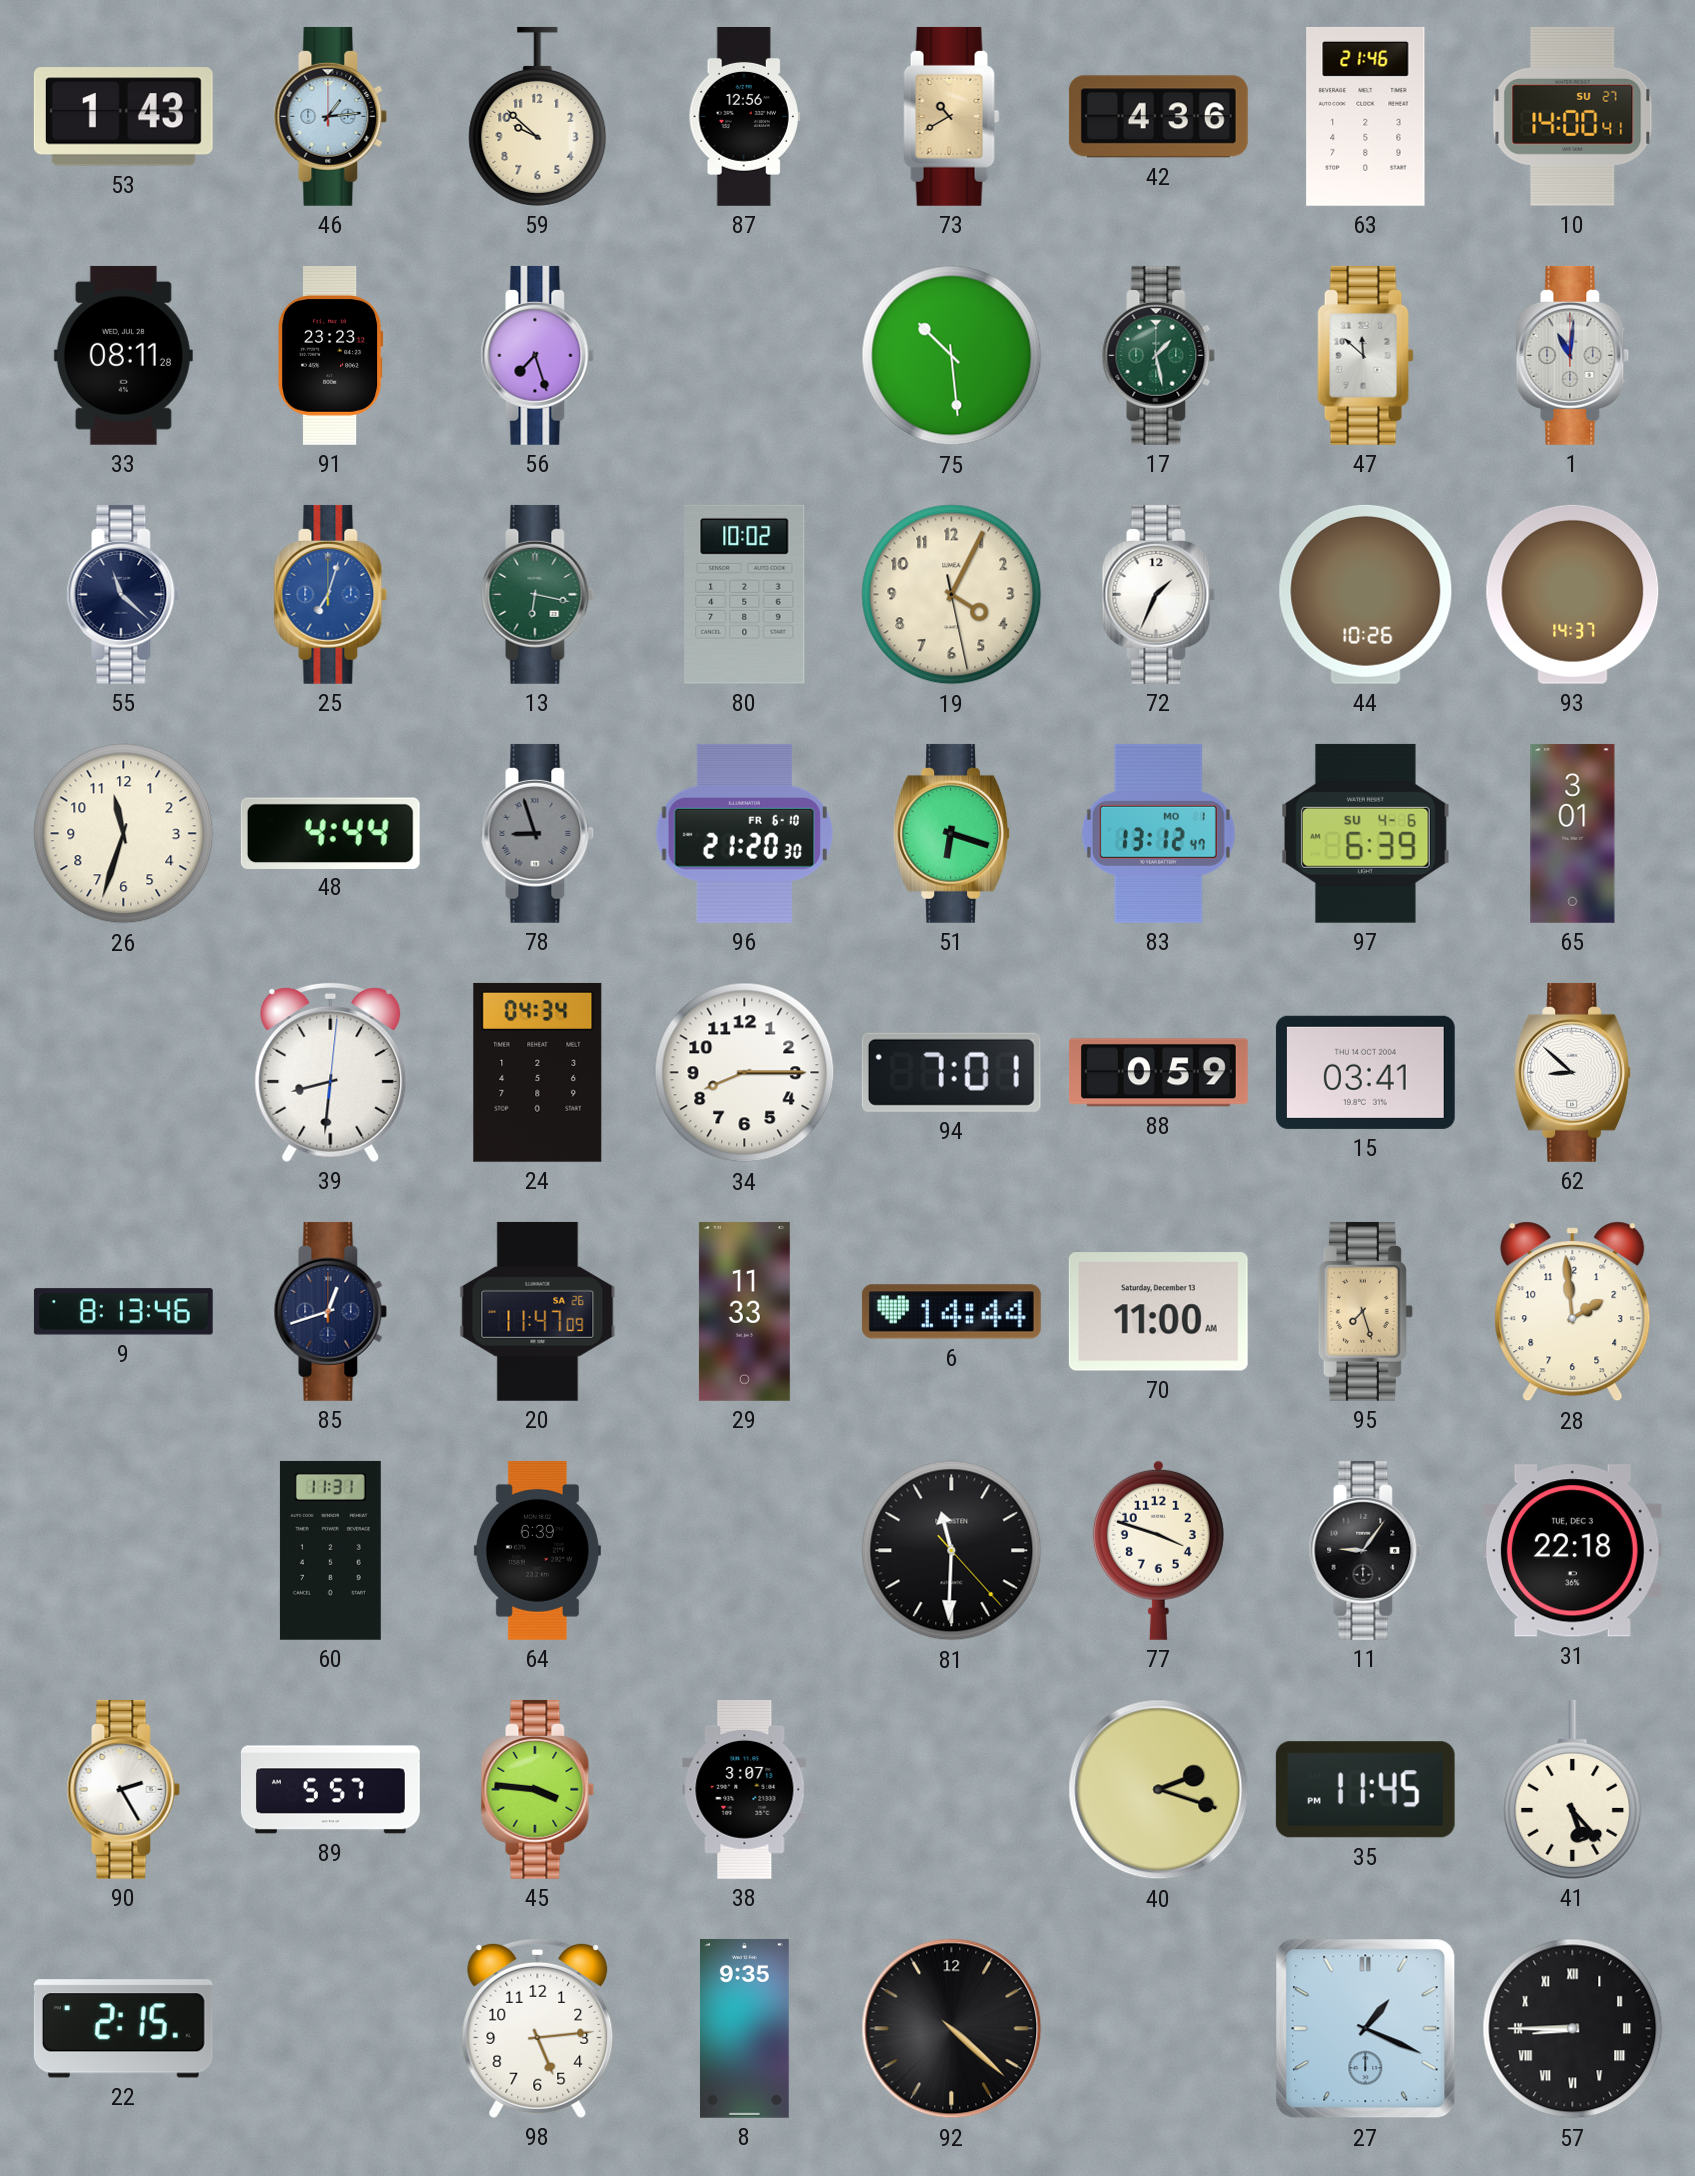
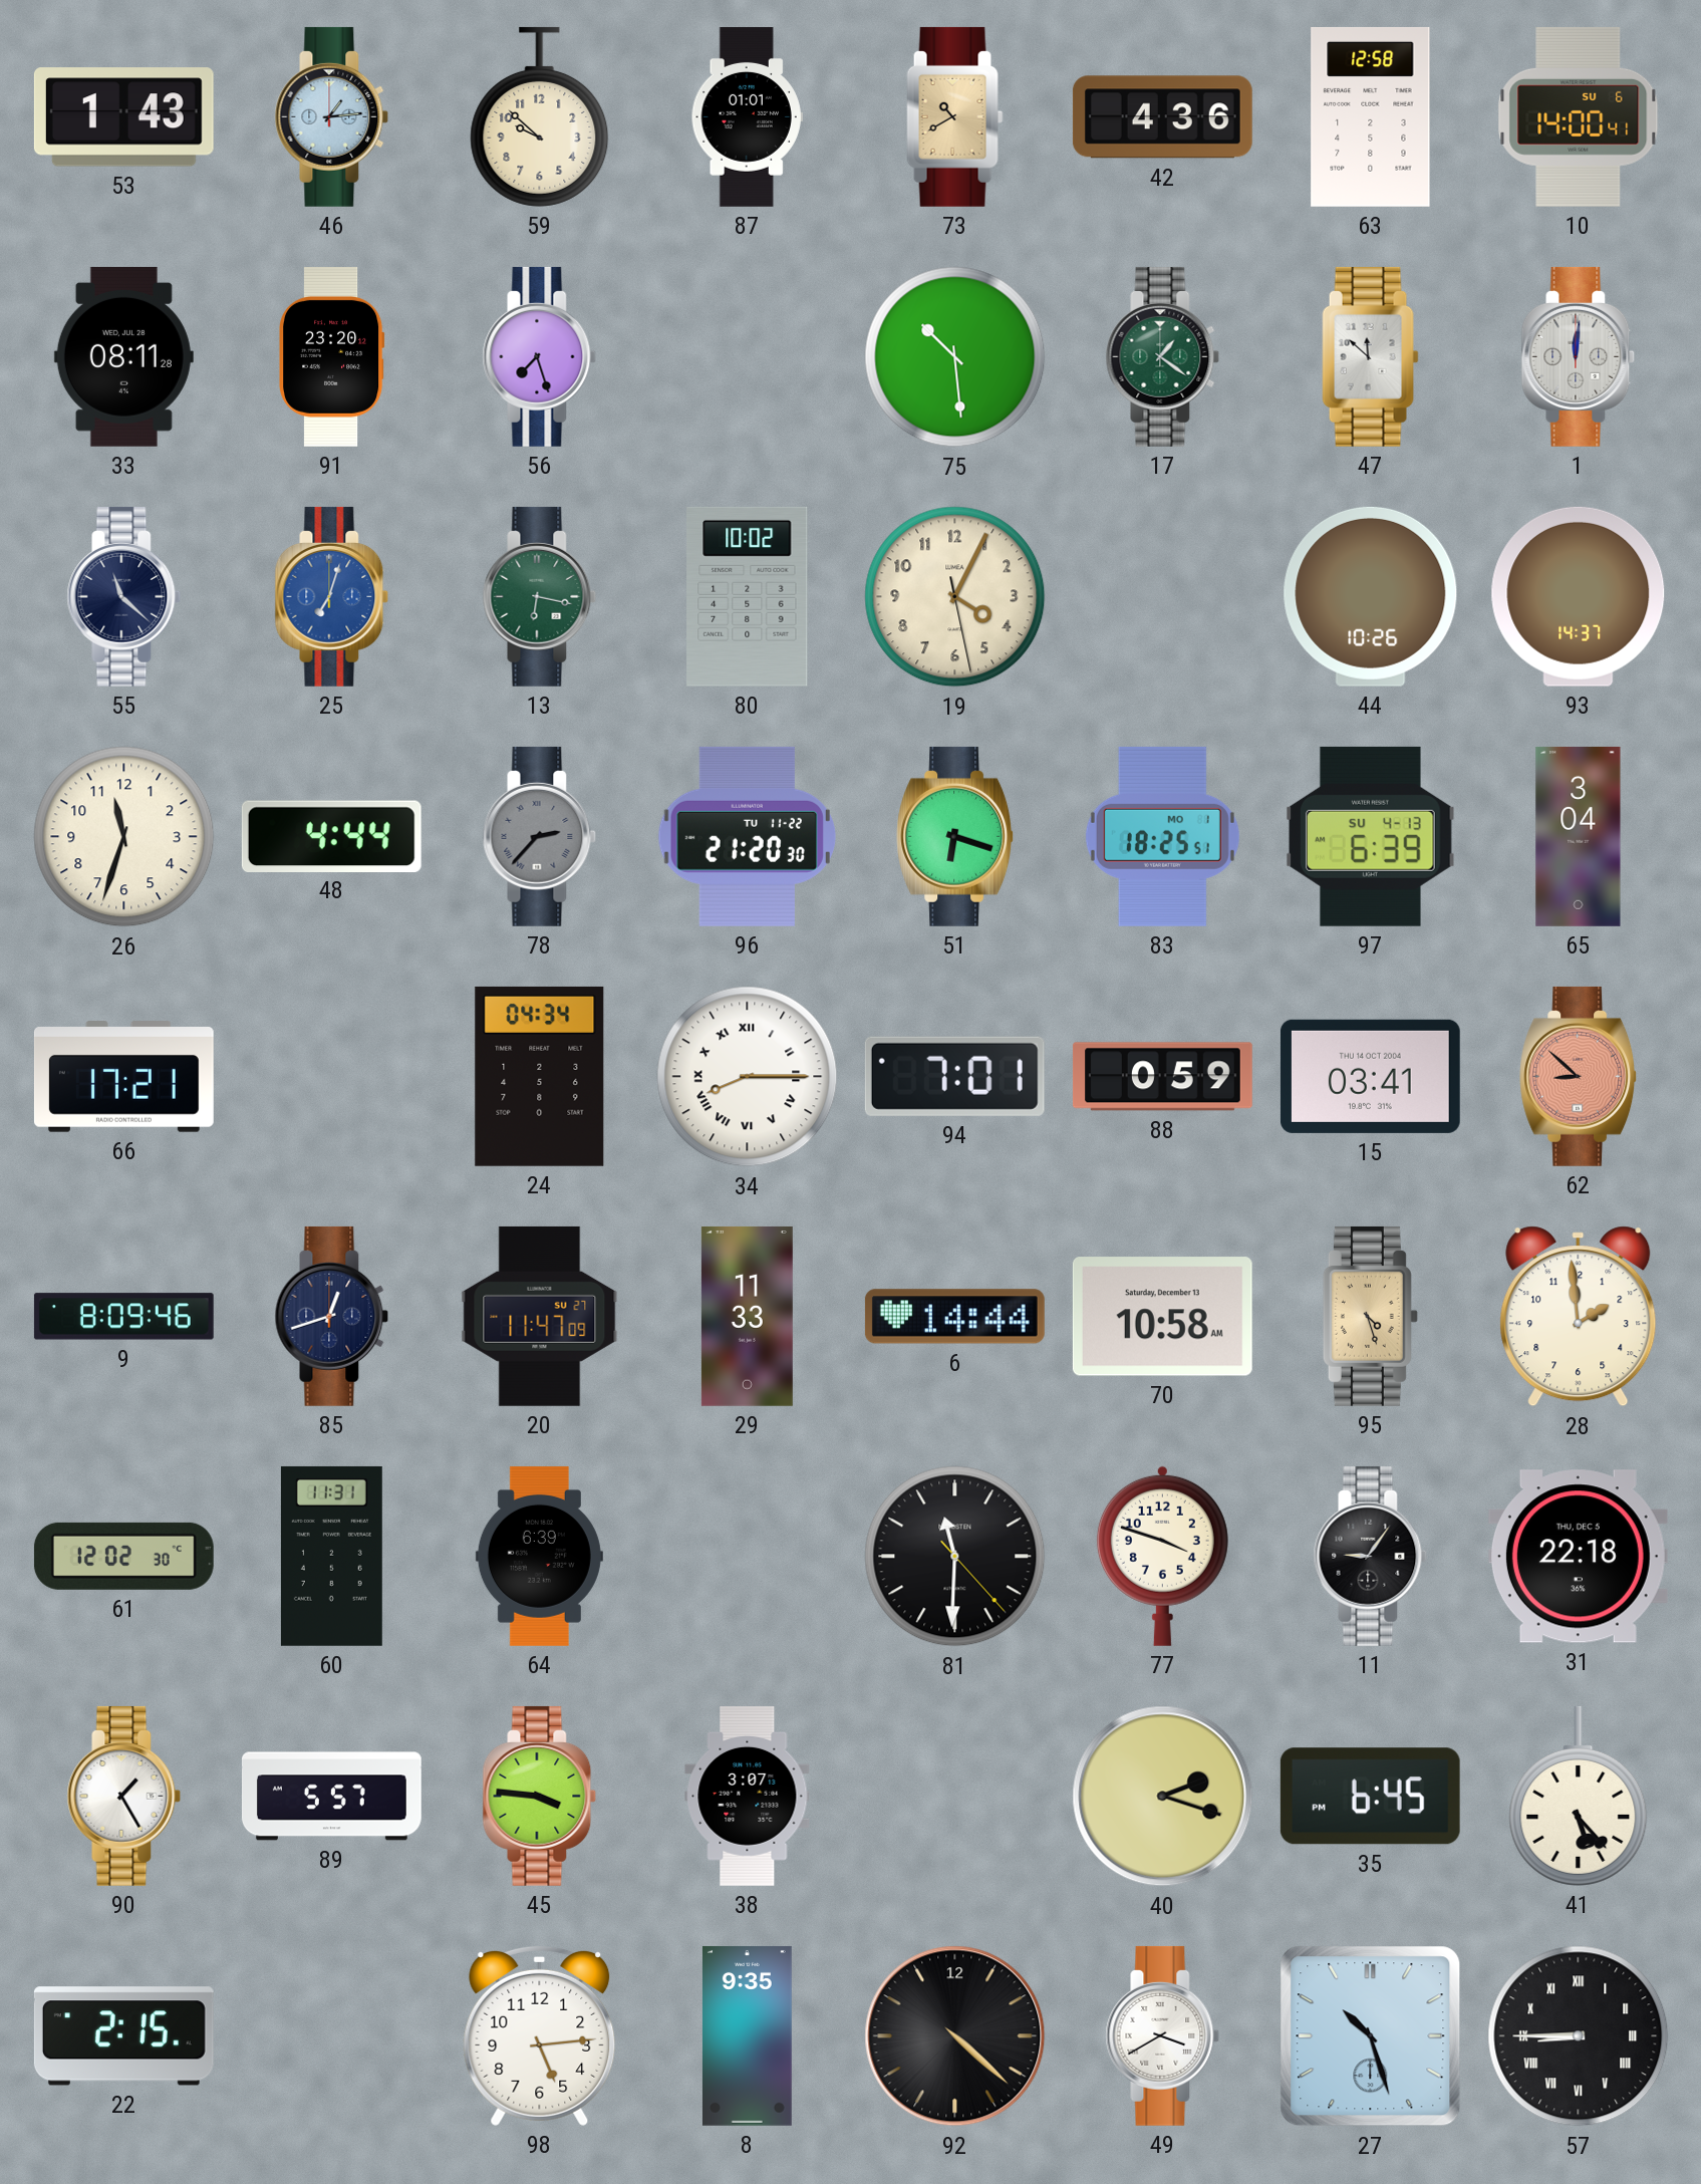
87: 12:56 -> 01:01 (747, 117)
63: 21:46 -> 12:58 (1371, 116)
10 date: SU 27 -> SU 6 (1579, 116)
91: 23:23 -> 23:20 (331, 356)
17: 1:28 -> 1:21 (1163, 356)
1: 11:01 -> 12:01 (1579, 356)
72: 1:34 -> none (1159, 594)
78: 8:57 -> 2:37 (540, 836)
96 date: FR 6-10 -> TU 11-22 (747, 836)
83: 13:12 -> 18:25 (1162, 836)
97 date: SU 4-6 -> SU 4-13 (1371, 836)
65: 3:01 -> 3:04 (1579, 836)
66: none -> 17:21 (123, 1077)
39: 8:31 -> none (331, 1072)
34 numerals: Arabic -> Roman (748, 1077)
62 dial: white -> salmon (1579, 1076)
9: 8:13 -> 8:09 (123, 1317)
20 date: SA 26 -> SU 27 (540, 1316)
70: 11:00 -> 10:58 (1162, 1317)
95: 7:27 -> 4:27 (1370, 1316)
61: none -> 12:02 (123, 1556)
31 date: TUE, DEC 3 -> THU, DEC 5 (1578, 1557)
90: 2:25 -> 1:25 (124, 1796)
35: 11:45 -> 6:45 (1370, 1797)
49: none -> 3:40 (1163, 2035)
27: 1:19 -> 10:27 (1371, 2036)
